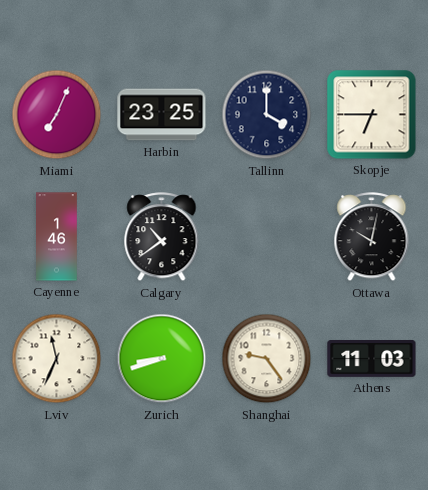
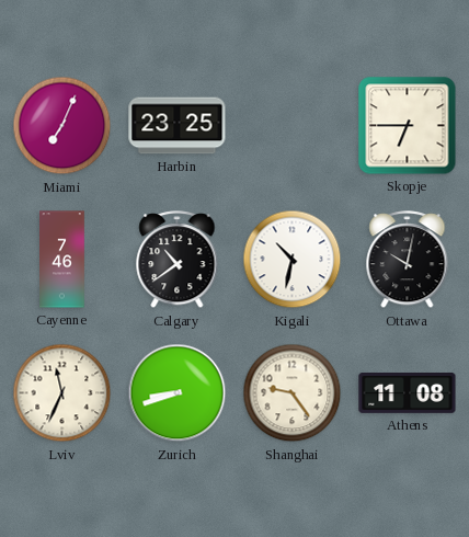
Tallinn: 4:00 -> none (267, 115)
Cayenne: 1:46 -> 7:46 (62, 260)
Kigali: none -> 10:32 (293, 260)
Athens: 11:03 -> 11:08 (408, 393)
